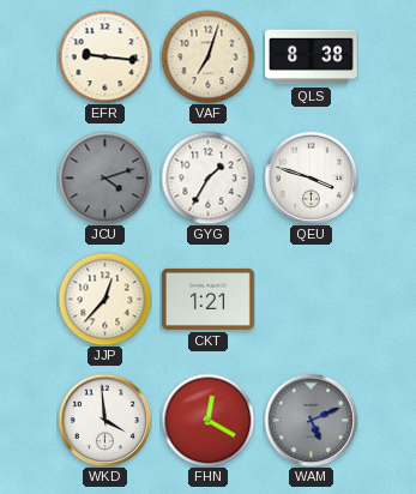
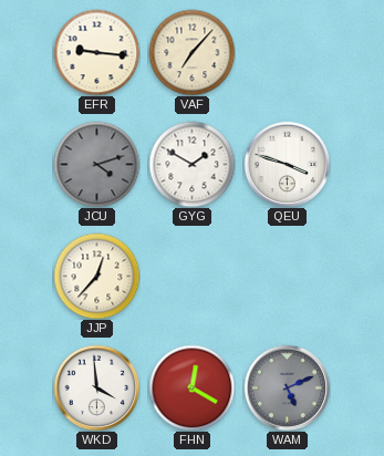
VAF: 7:03 -> 7:07 (191, 52)
QLS: 8:38 -> none (311, 58)
GYG: 1:35 -> 1:50 (191, 164)
CKT: 1:21 -> none (207, 299)
